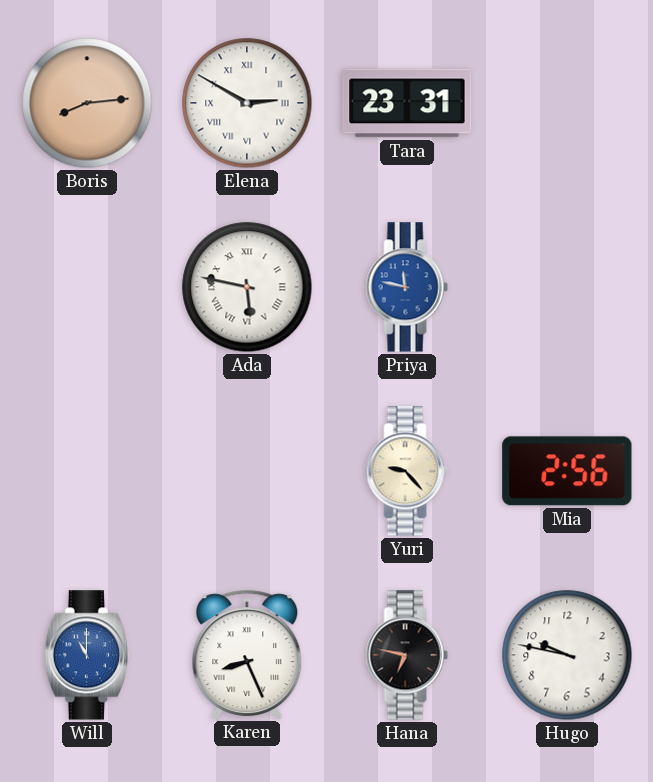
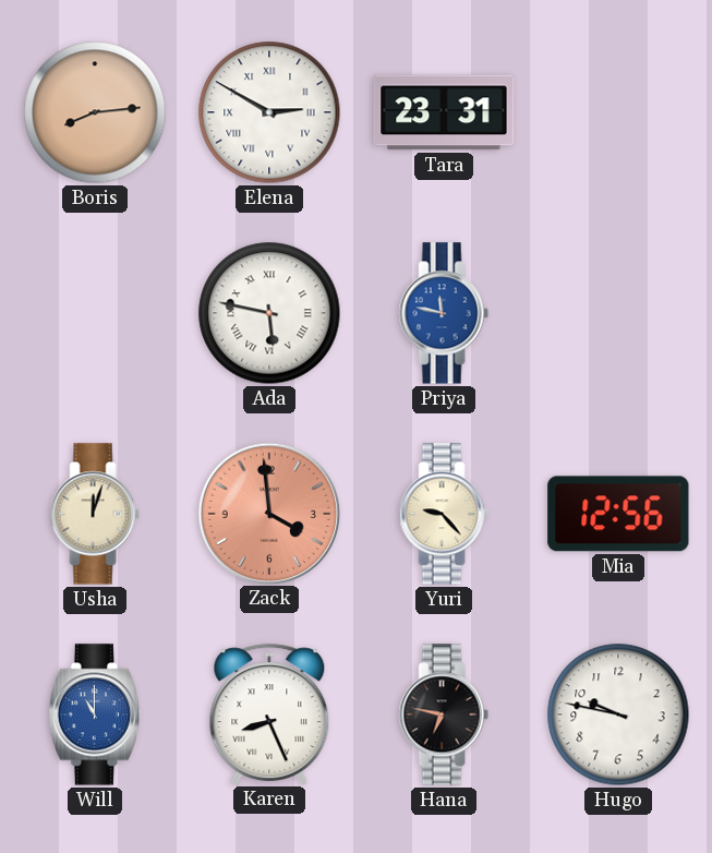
Usha: none -> 12:03 (95, 514)
Zack: none -> 3:59 (268, 513)
Mia: 2:56 -> 12:56 (618, 514)
